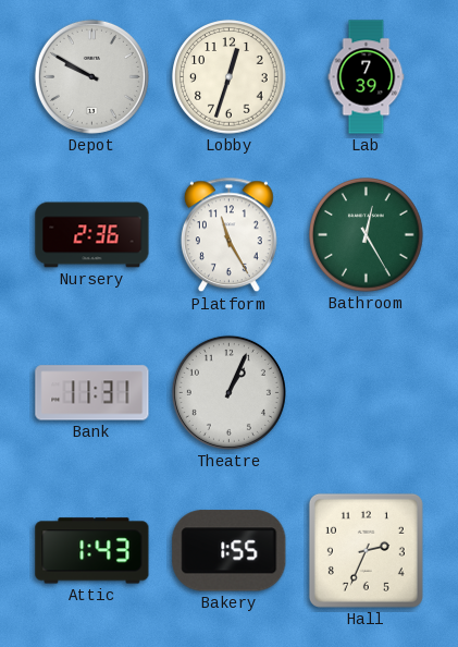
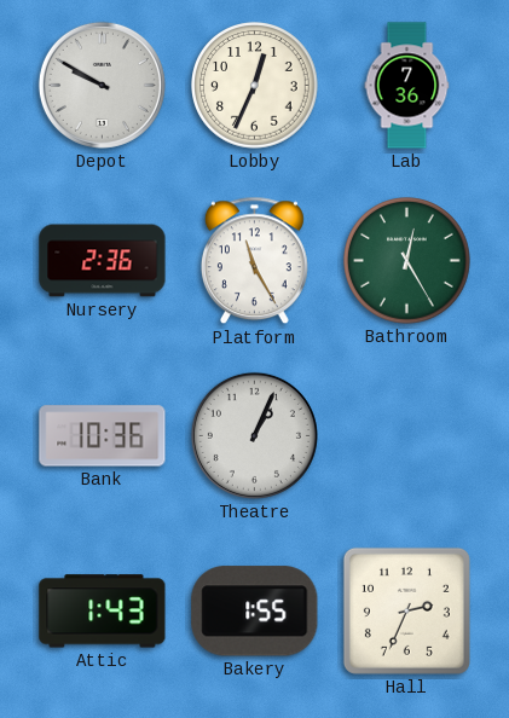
Lobby: 12:33 -> 12:34 (255, 86)
Lab: 7:39 -> 7:36 (407, 86)
Bank: 11:31 -> 10:36 (103, 436)
